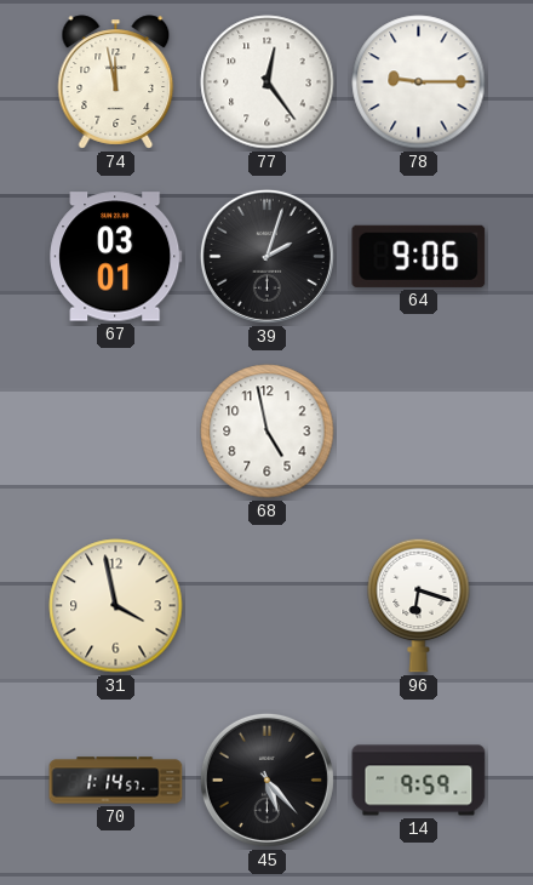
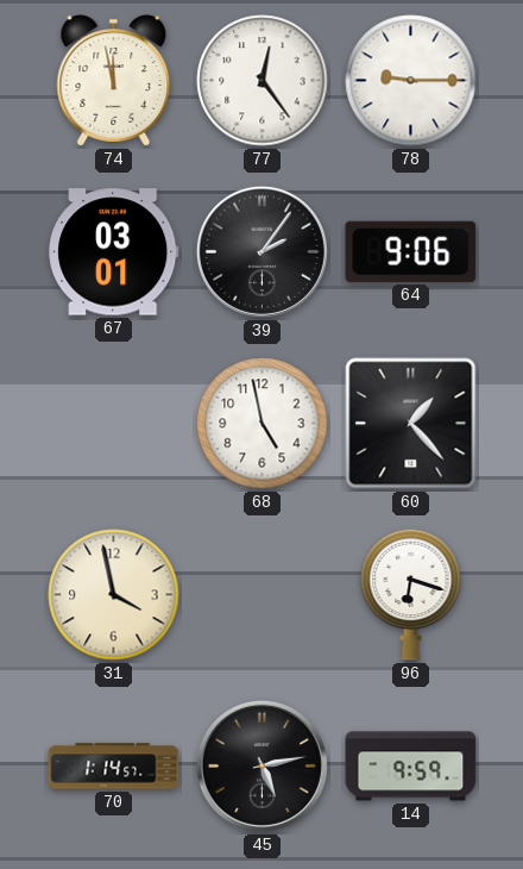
39: 2:03 -> 2:06 (261, 251)
60: none -> 1:23 (411, 424)
45: 5:23 -> 5:13 (261, 765)
